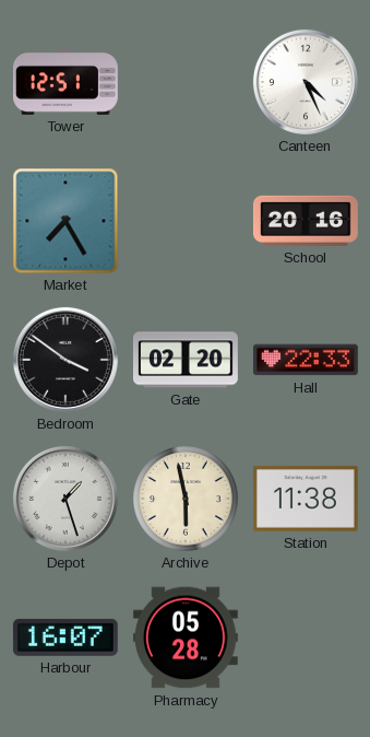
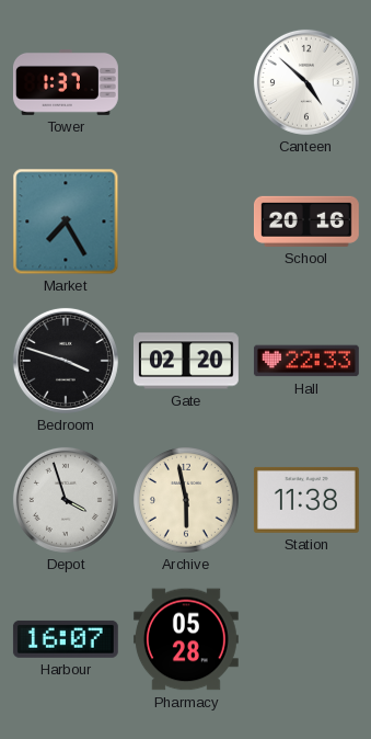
Tower: 12:51 -> 1:37 (66, 83)
Canteen: 4:26 -> 4:52 (306, 82)
Bedroom: 3:51 -> 3:48 (66, 361)
Depot: 1:27 -> 3:57 (66, 500)
